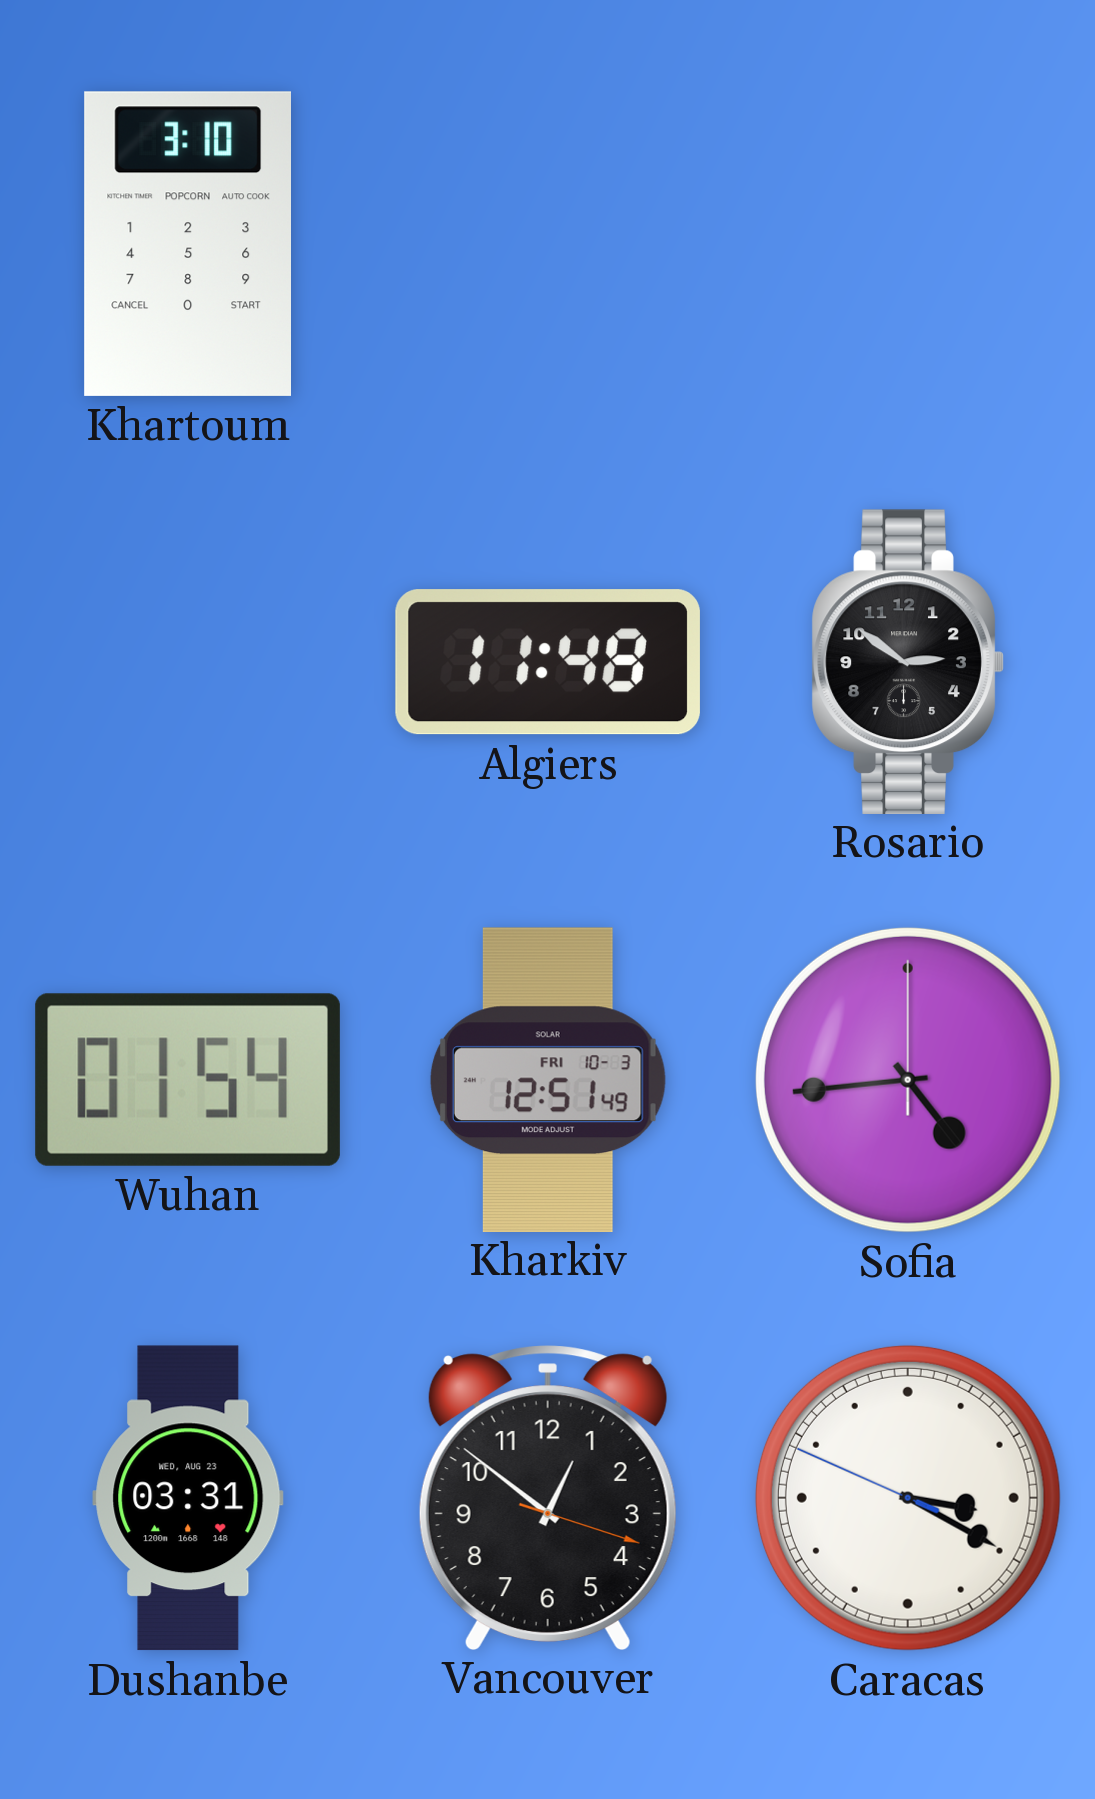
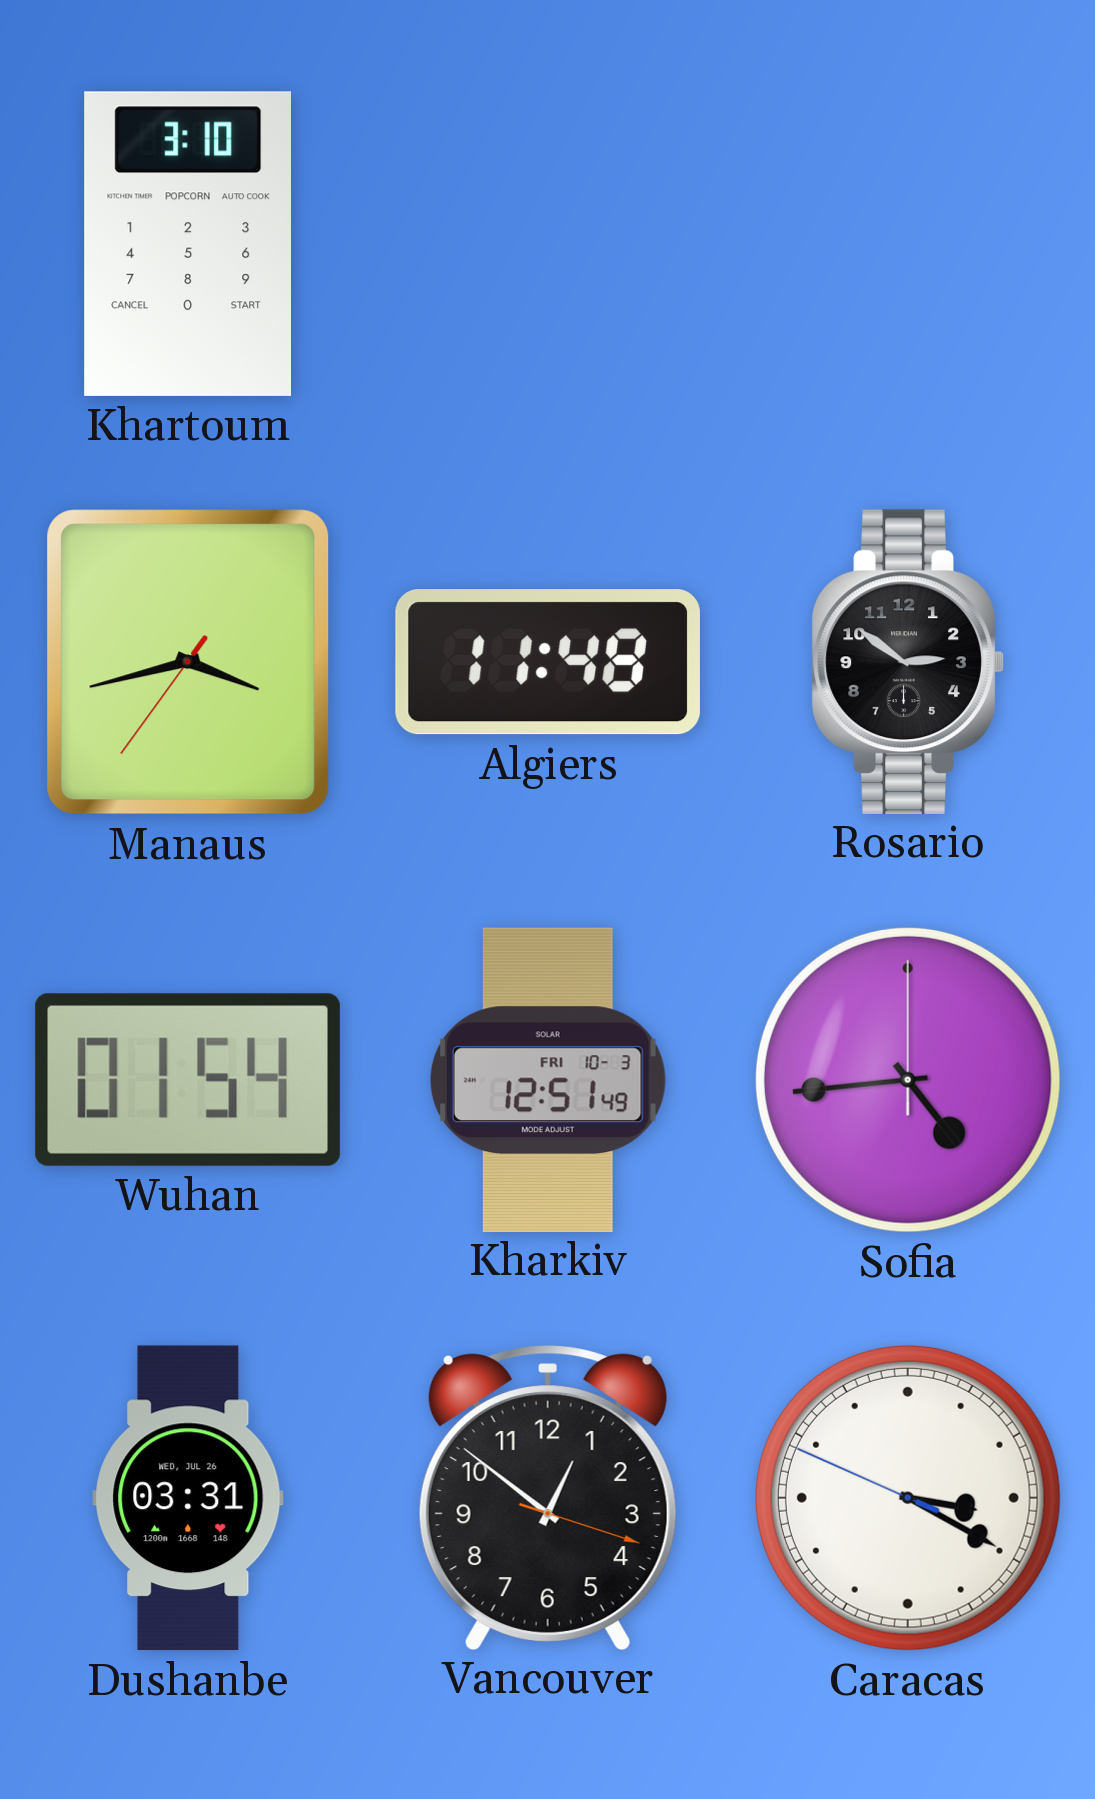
Manaus: none -> 3:42 (188, 662)
Dushanbe date: WED, AUG 23 -> WED, JUL 26 (188, 1498)
